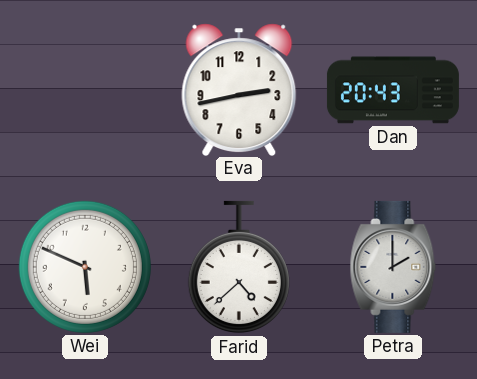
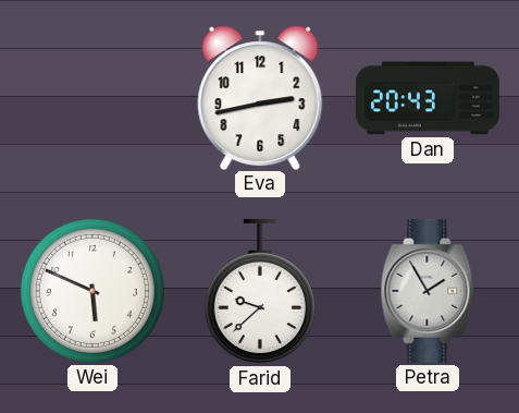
Farid: 4:38 -> 9:38 (260, 291)
Petra: 2:00 -> 1:55 (428, 291)
